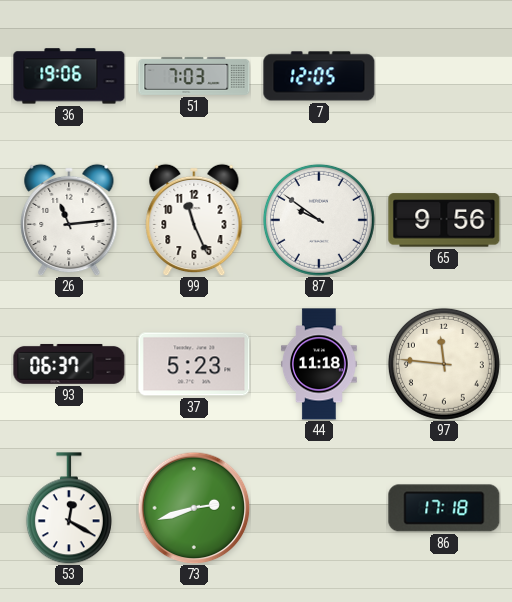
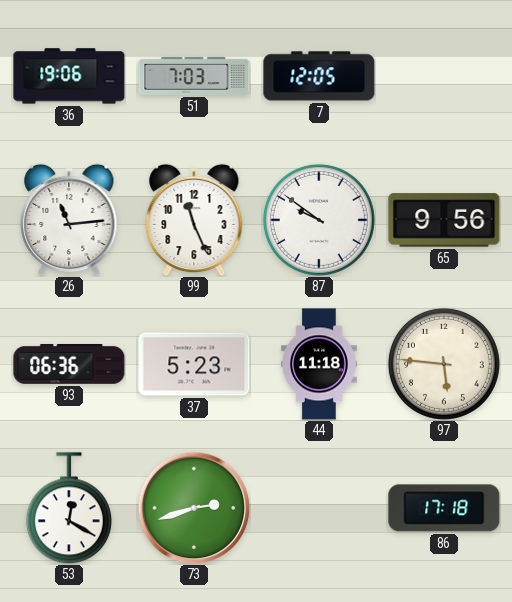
93: 06:37 -> 06:36 (69, 364)
97: 11:46 -> 5:46 (444, 364)
